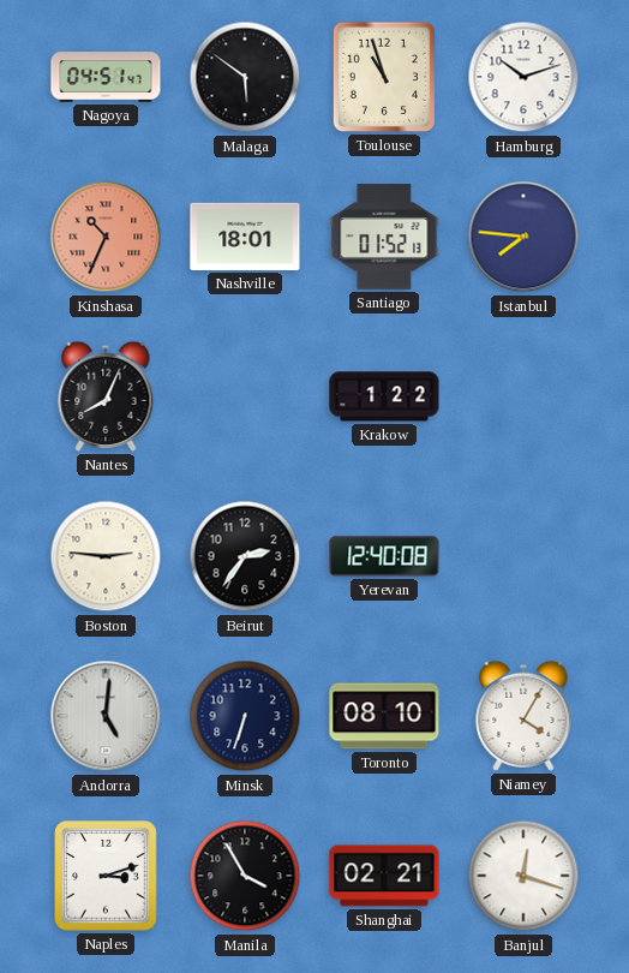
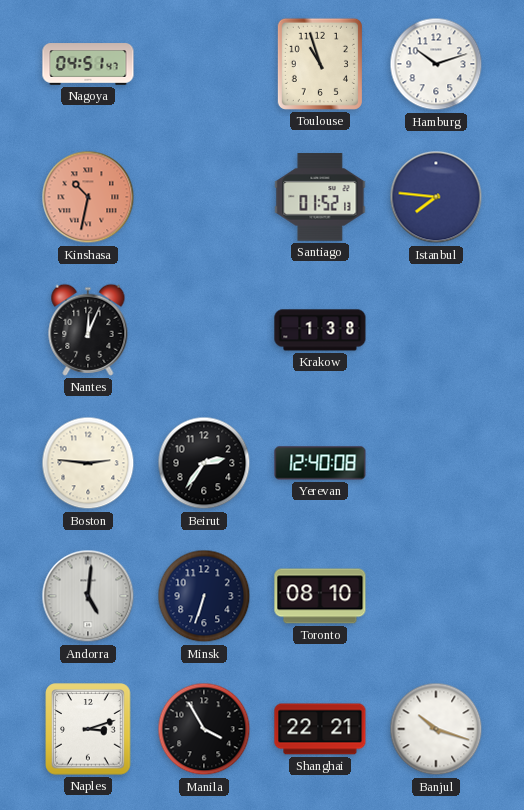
Malaga: 5:51 -> none (245, 77)
Kinshasa: 10:34 -> 10:32 (88, 197)
Nashville: 18:01 -> none (245, 237)
Nantes: 8:04 -> 12:04 (88, 330)
Krakow: 1:22 -> 1:38 (320, 330)
Niamey: 4:05 -> none (523, 716)
Shanghai: 02:21 -> 22:21 (320, 729)
Banjul: 12:18 -> 10:18 (436, 729)
